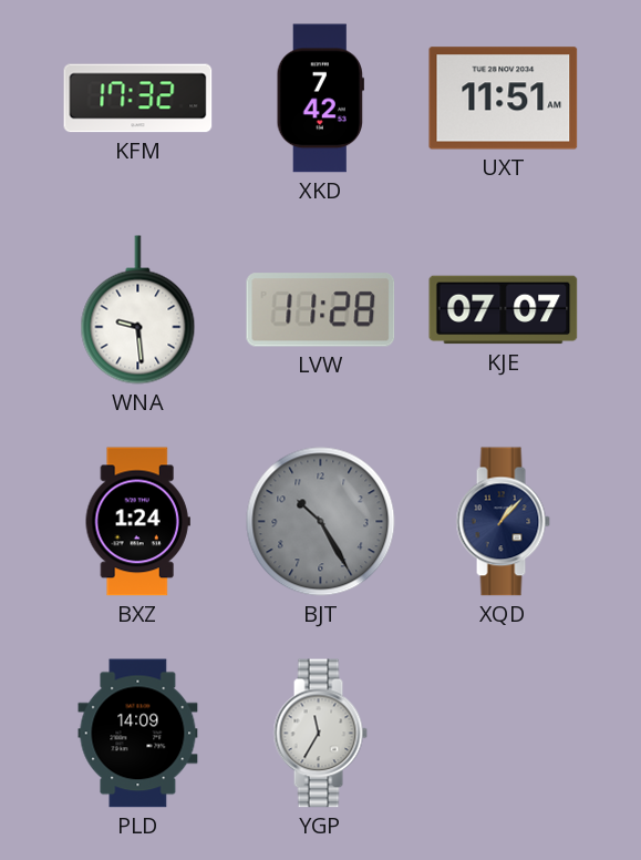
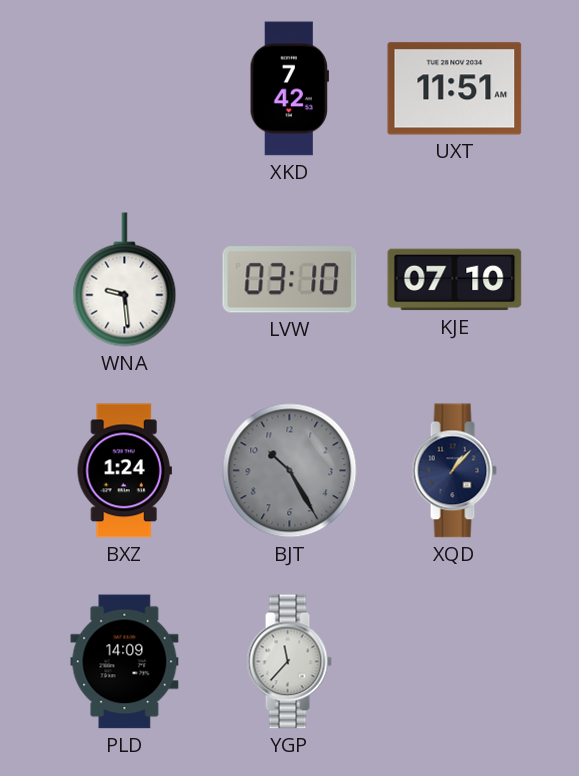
KFM: 17:32 -> none (138, 99)
LVW: 11:28 -> 03:10 (290, 280)
KJE: 07:07 -> 07:10 (455, 280)
YGP: 11:35 -> 11:37 (289, 662)
